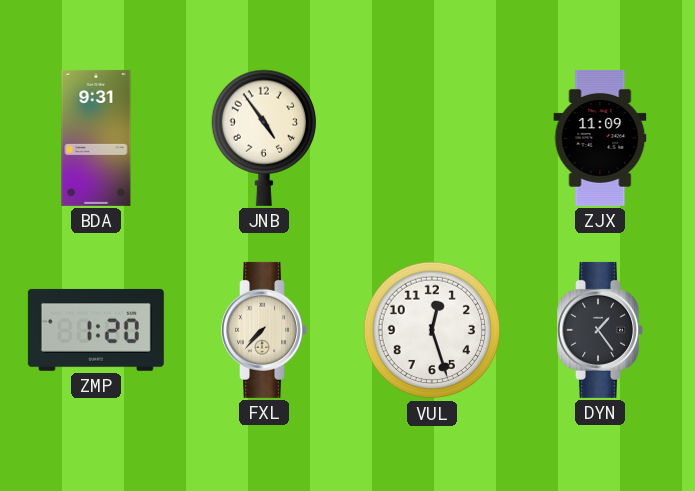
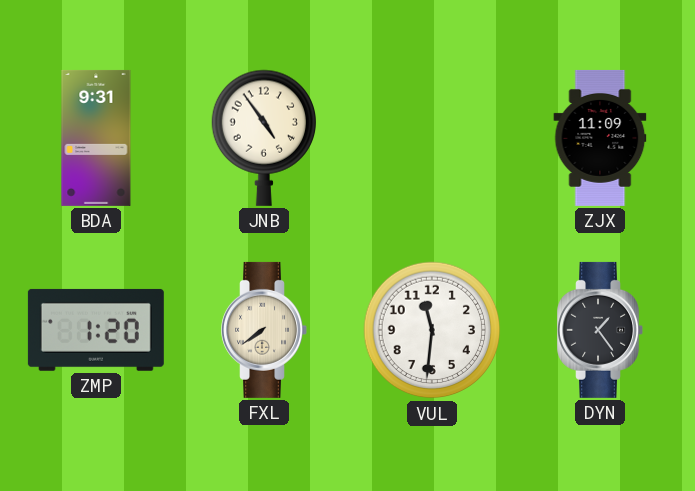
FXL: 7:37 -> 7:39 (264, 330)
VUL: 12:27 -> 11:31 (432, 330)
